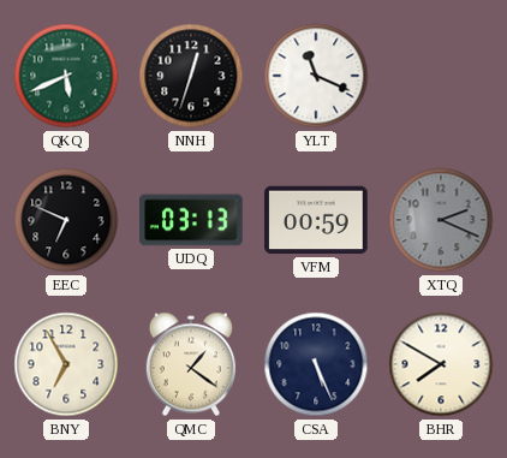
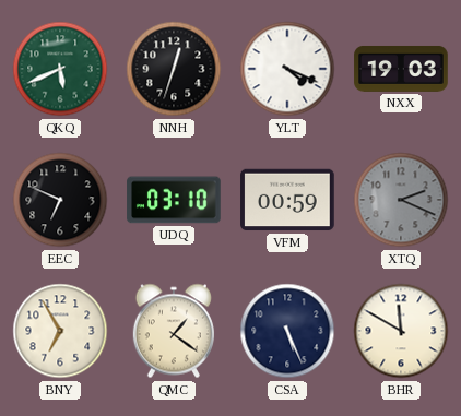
YLT: 11:19 -> 4:19 (287, 69)
NXX: none -> 19:03 (401, 69)
UDQ: 03:13 -> 03:10 (174, 200)
BHR: 7:50 -> 11:50 (401, 331)
